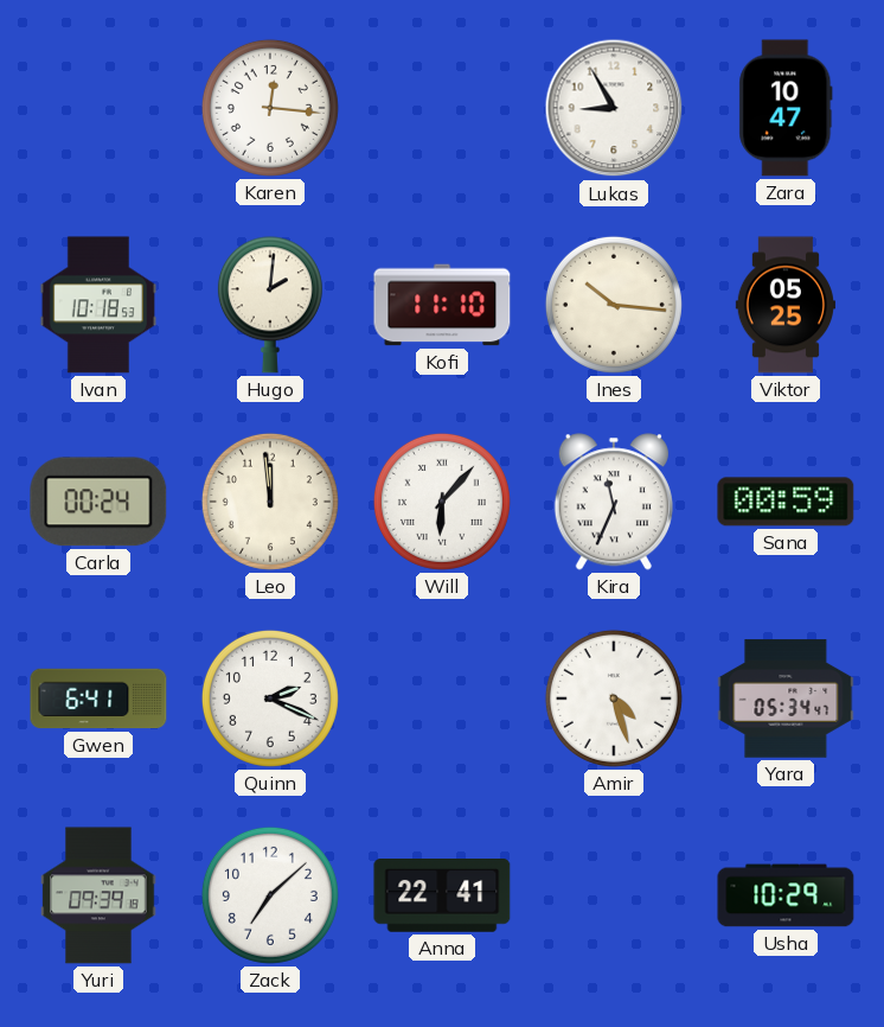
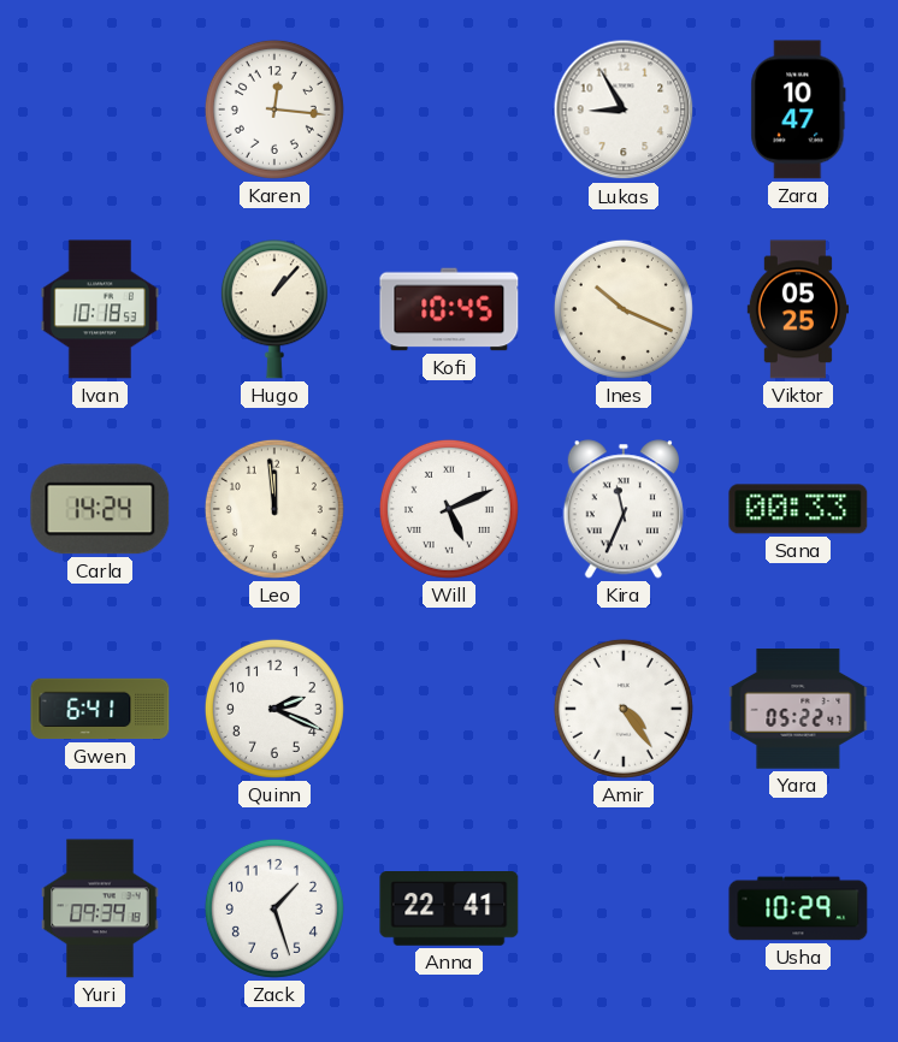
Hugo: 2:01 -> 1:07 (274, 309)
Kofi: 11:10 -> 10:45 (449, 309)
Ines: 10:16 -> 10:19 (624, 309)
Carla: 00:24 -> 14:24 (100, 509)
Will: 6:07 -> 5:11 (449, 509)
Sana: 00:59 -> 00:33 (798, 509)
Amir: 4:27 -> 4:24 (624, 709)
Yara: 05:34 -> 05:22 (798, 709)
Zack: 7:08 -> 1:27 (274, 908)
